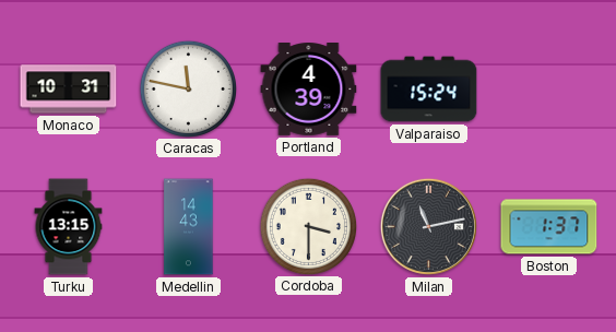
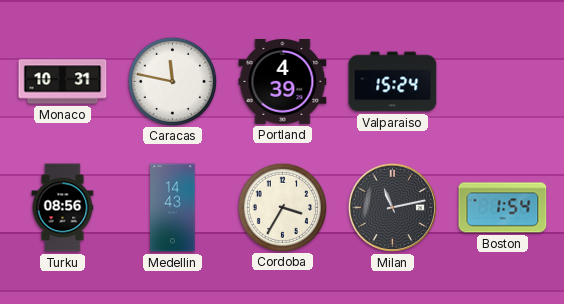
Turku: 13:15 -> 08:56 (63, 208)
Cordoba: 3:30 -> 3:35 (282, 207)
Boston: 1:37 -> 1:54 (503, 208)
